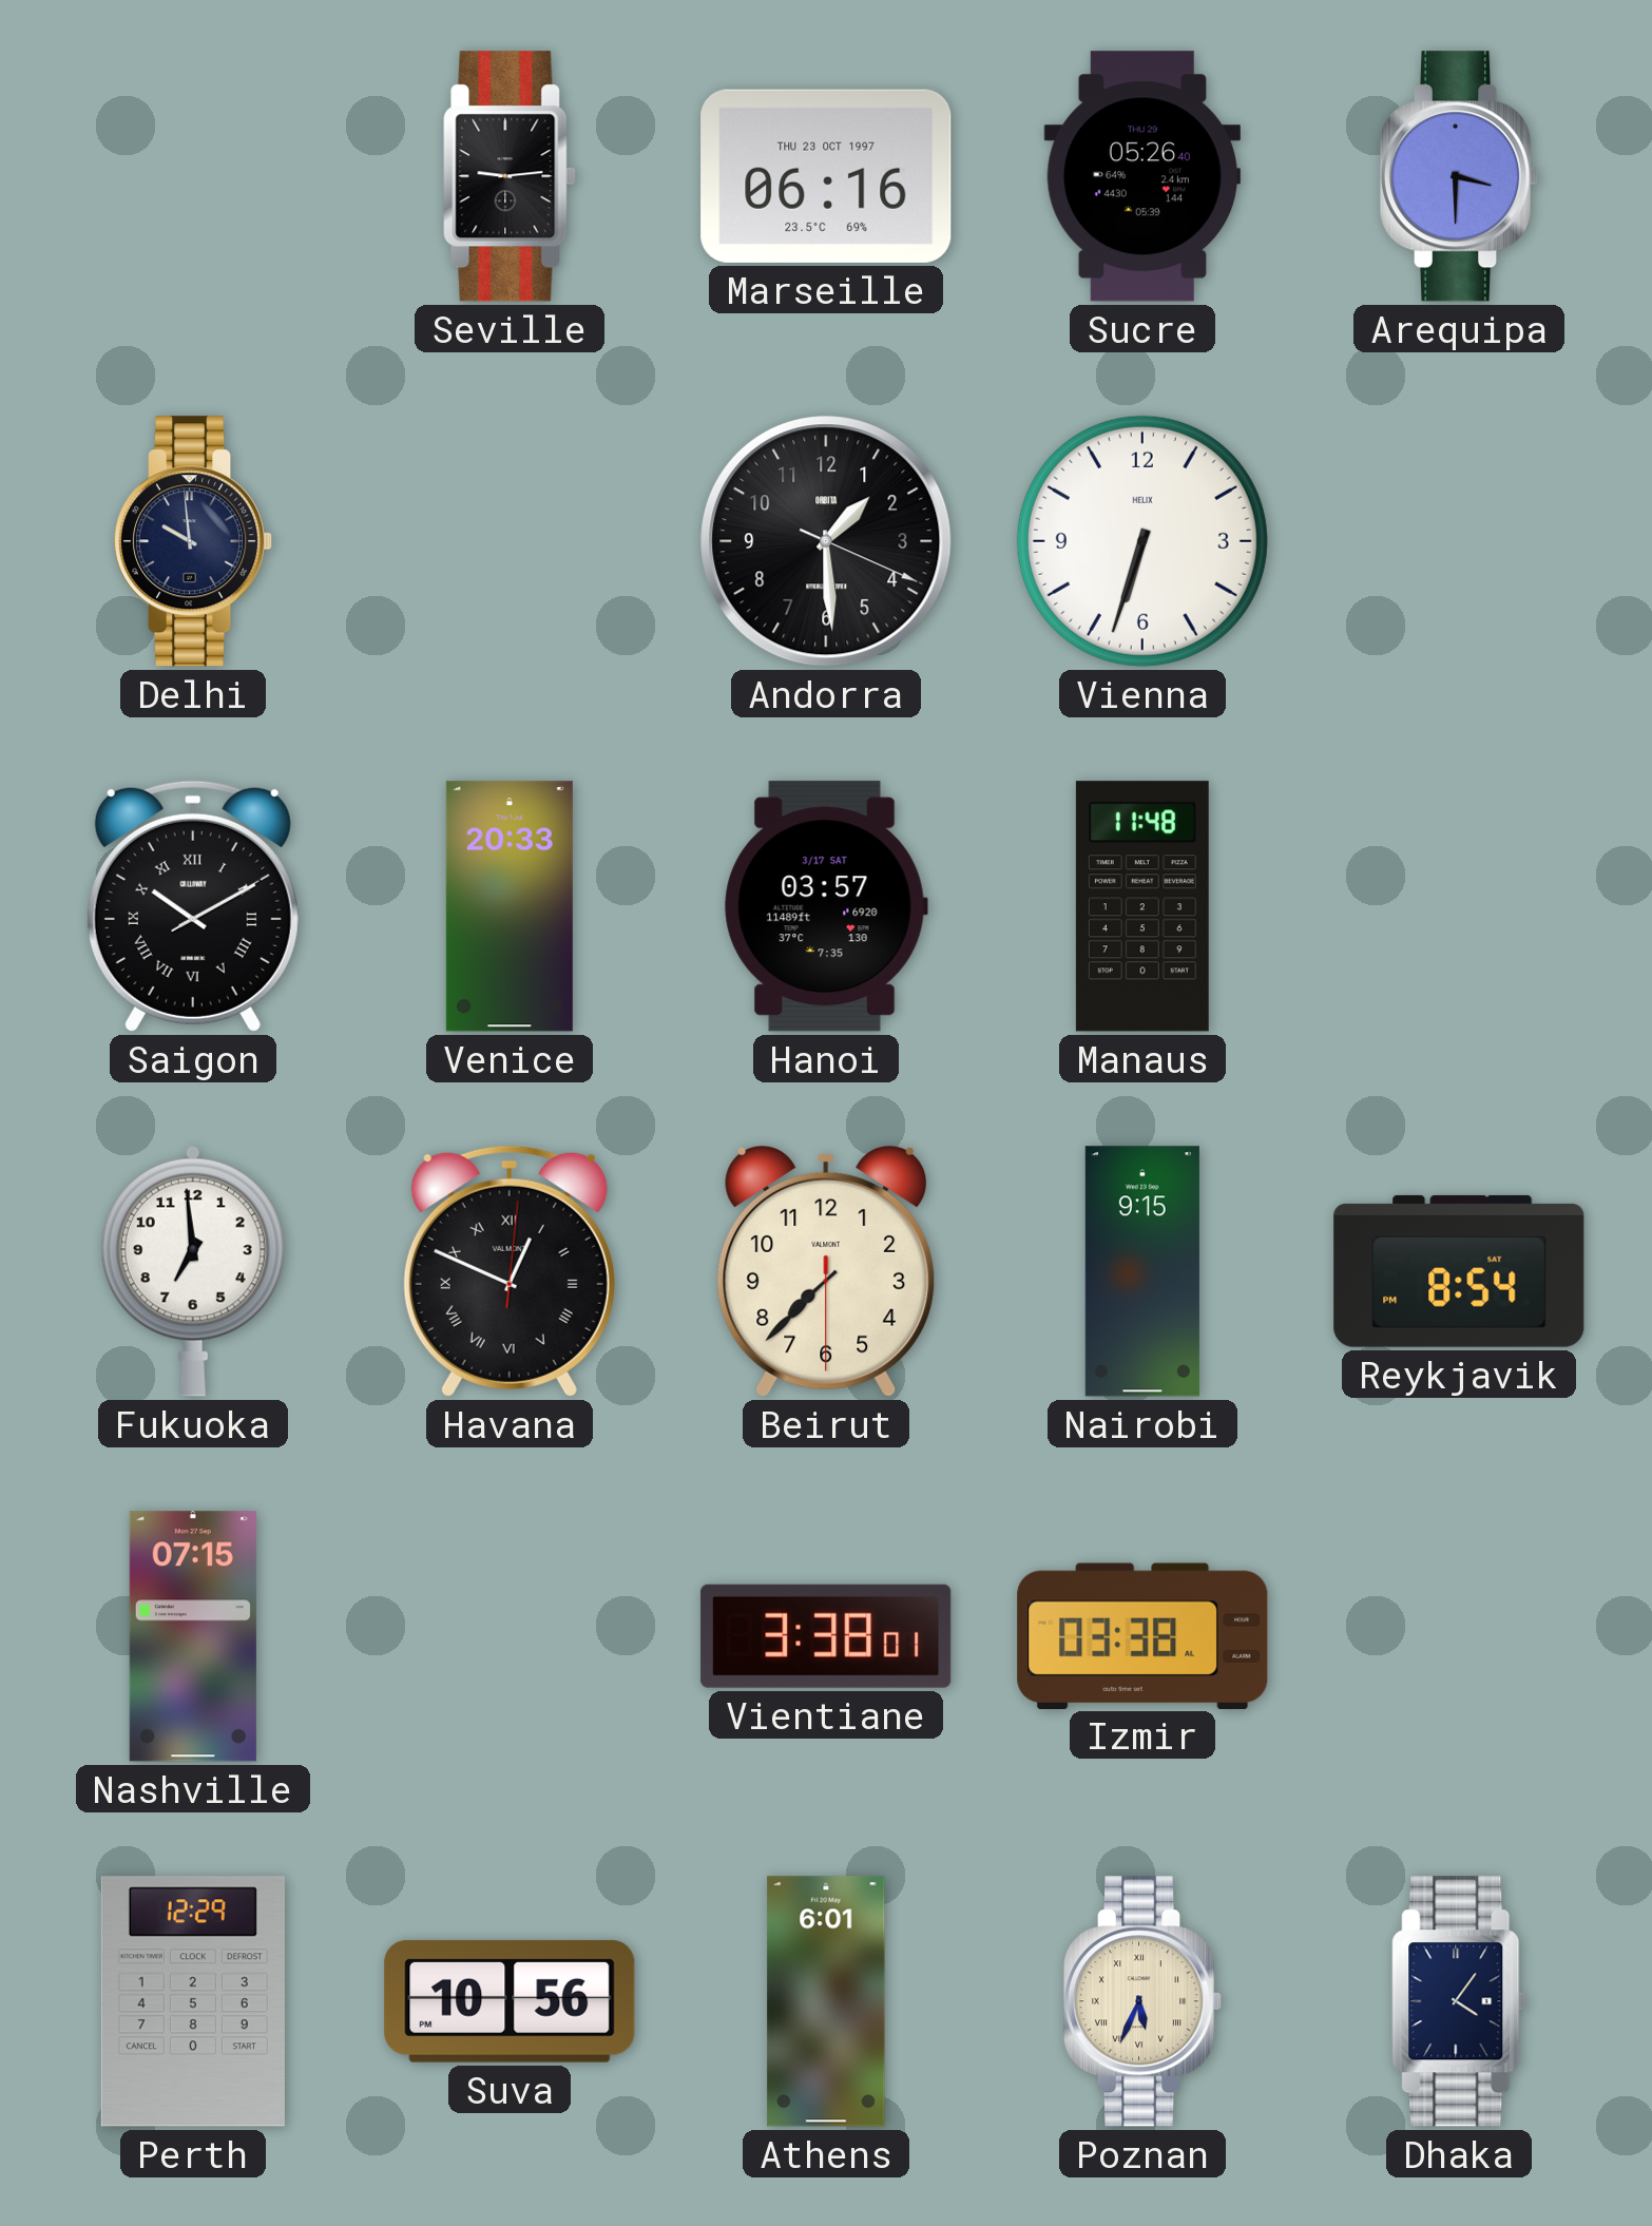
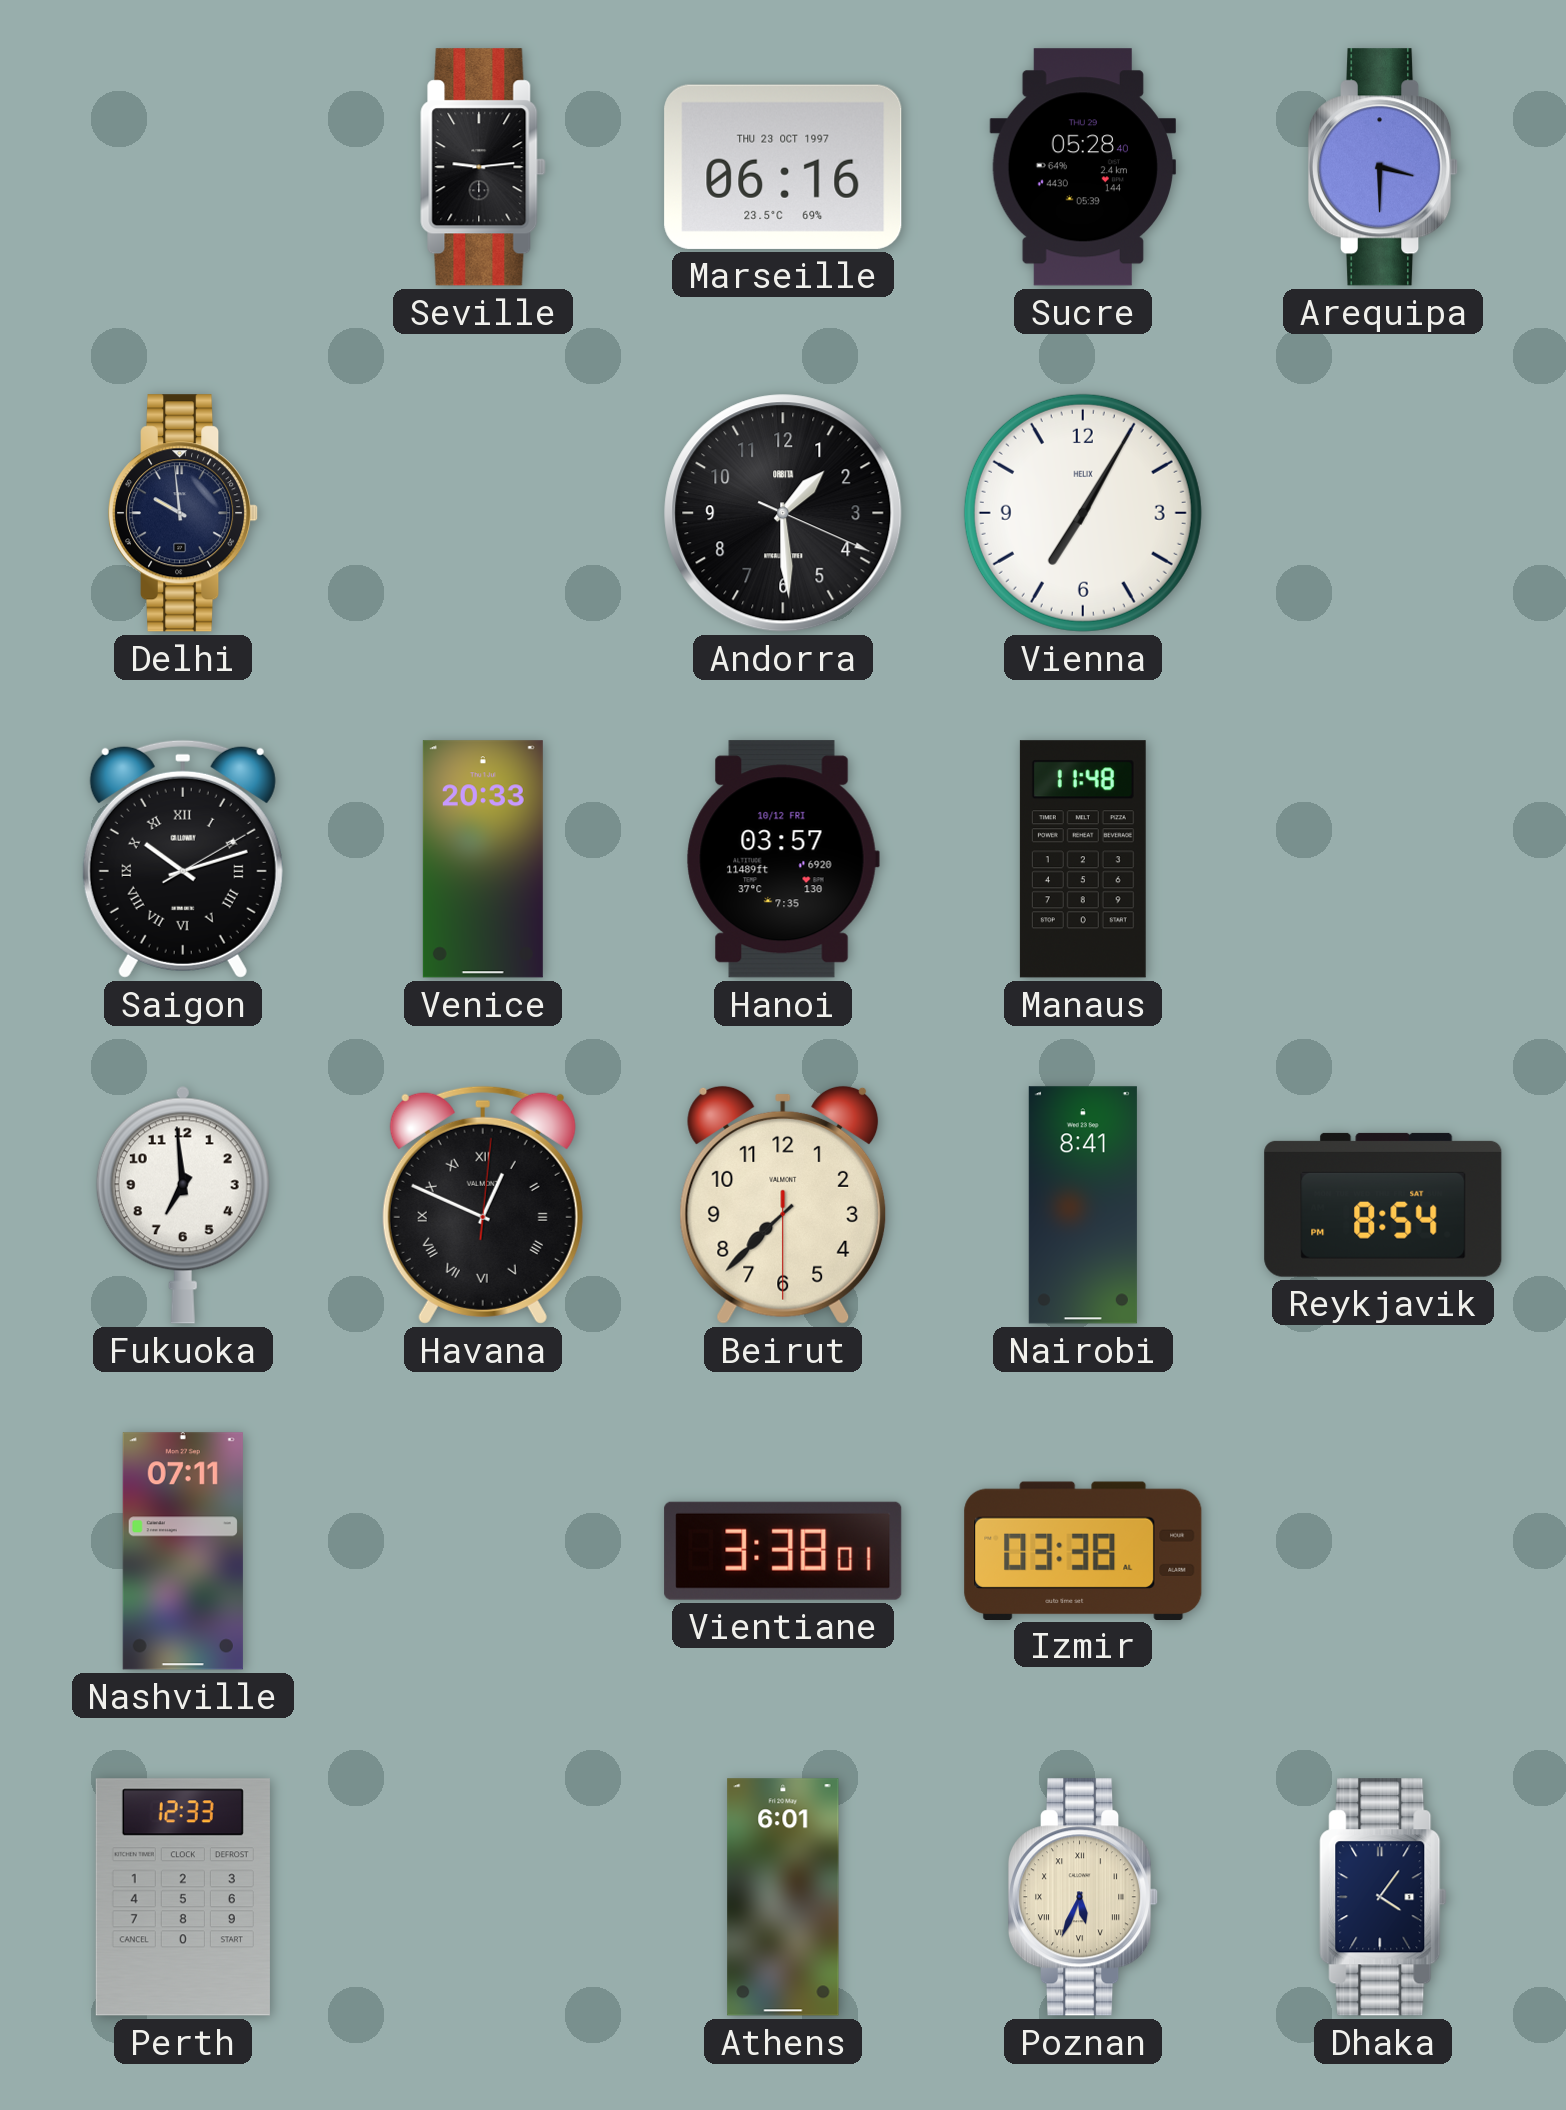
Sucre: 05:26 -> 05:28 (1083, 167)
Vienna: 6:33 -> 7:05 (1083, 513)
Saigon: 10:10 -> 10:12 (183, 859)
Hanoi date: 3/17 SAT -> 10/12 FRI (783, 859)
Nairobi: 9:15 -> 8:41 (1083, 1205)
Nashville: 07:15 -> 07:11 (183, 1551)
Perth: 12:29 -> 12:33 (183, 1897)
Suva: 10:56 -> none (510, 2001)
